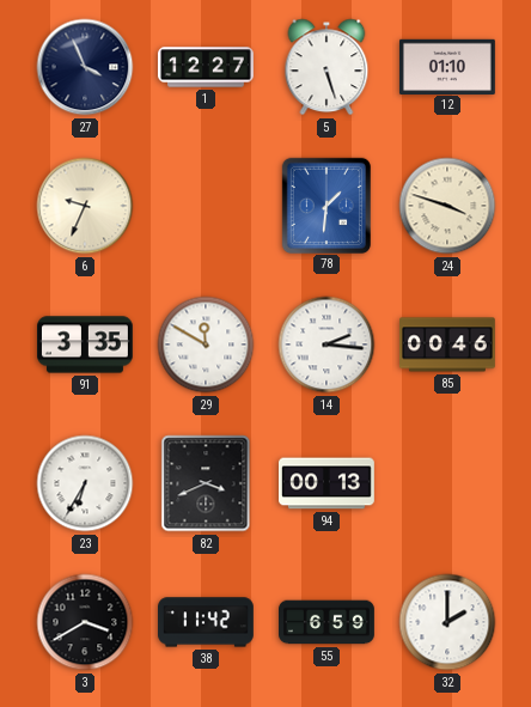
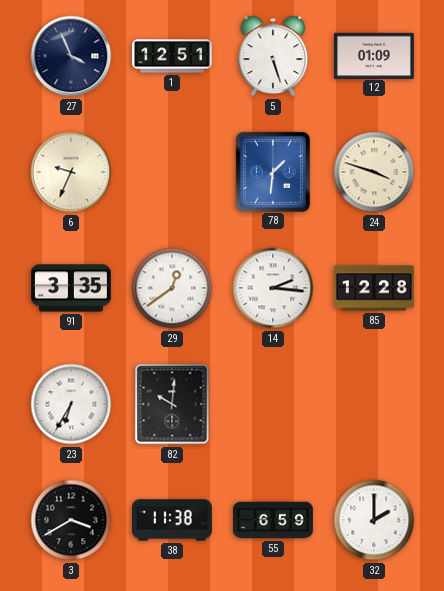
1: 12:27 -> 12:51 (173, 56)
12: 01:10 -> 01:09 (374, 55)
29: 11:50 -> 12:39 (172, 288)
85: 00:46 -> 12:28 (375, 288)
82: 3:41 -> 10:01 (172, 404)
94: 00:13 -> none (328, 483)
38: 11:42 -> 11:38 (173, 520)
